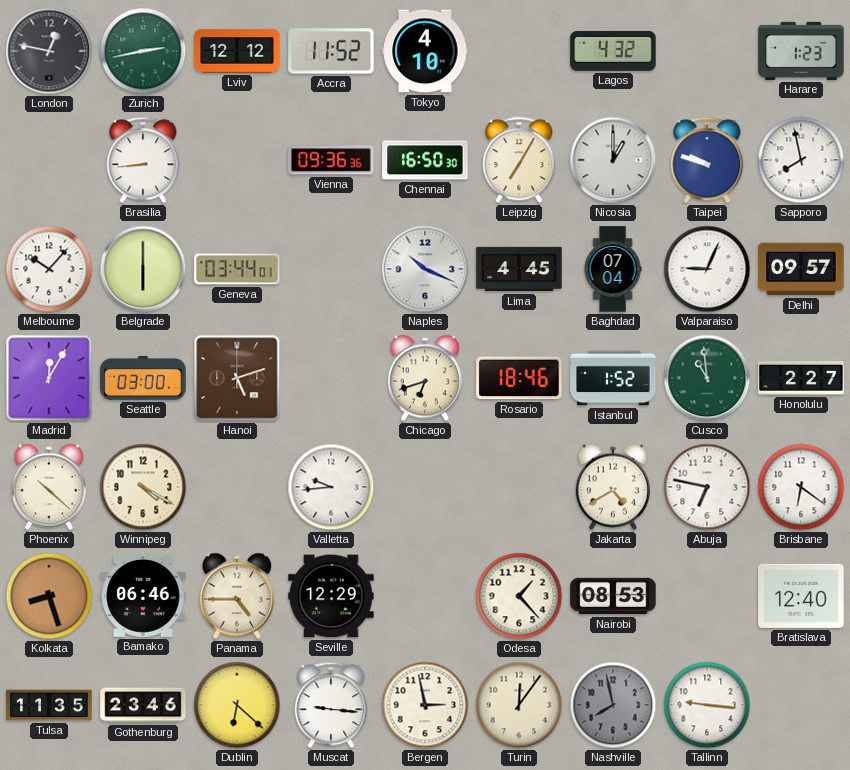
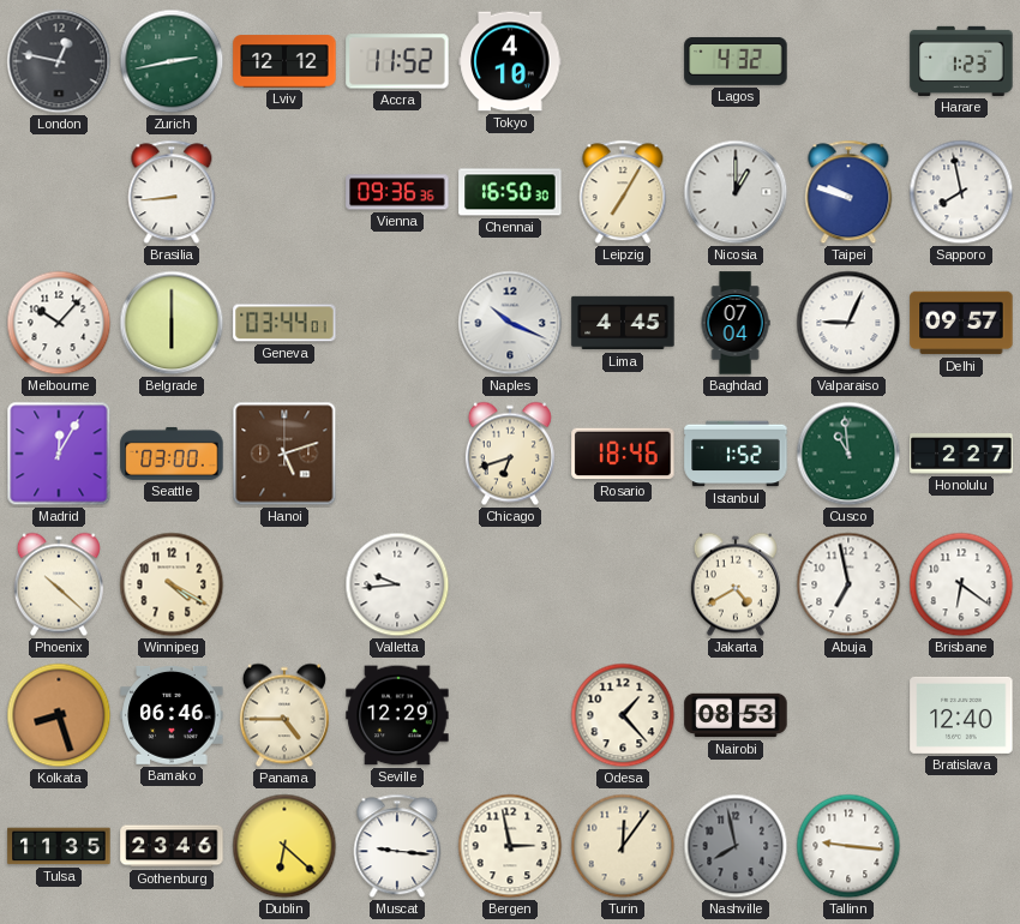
Abuja: 6:47 -> 6:58 (848, 584)
